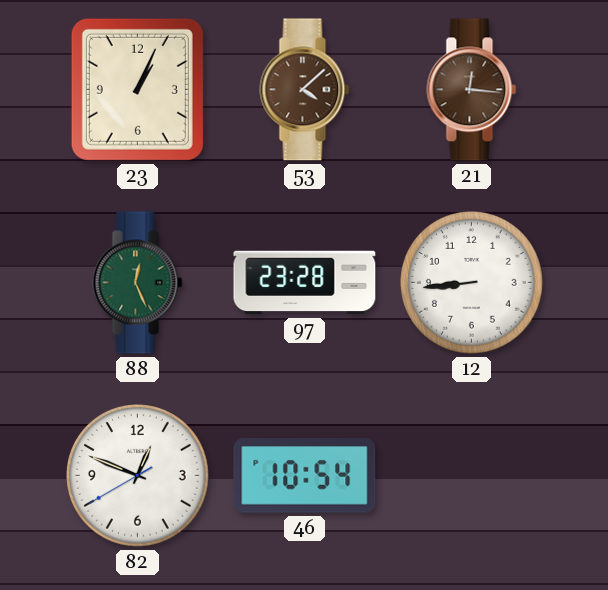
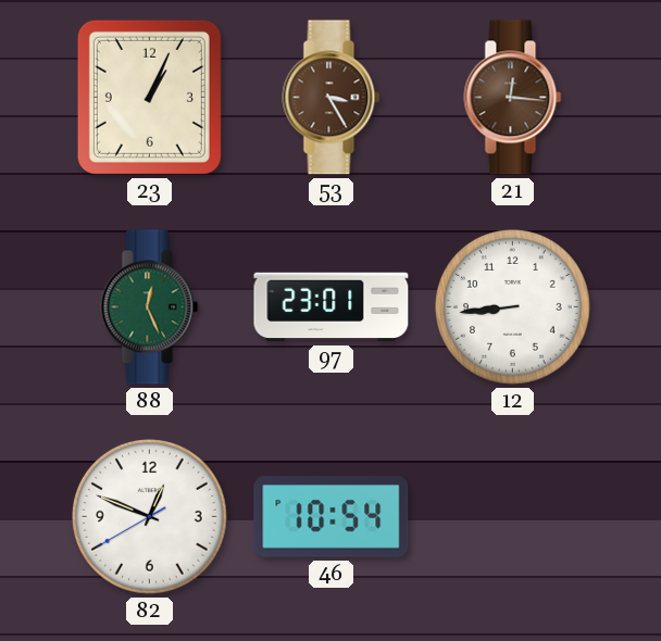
53: 4:08 -> 3:25 (332, 98)
97: 23:28 -> 23:01 (332, 307)
